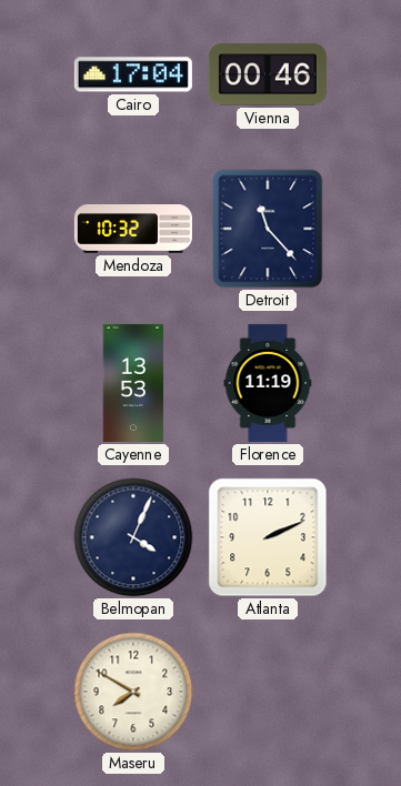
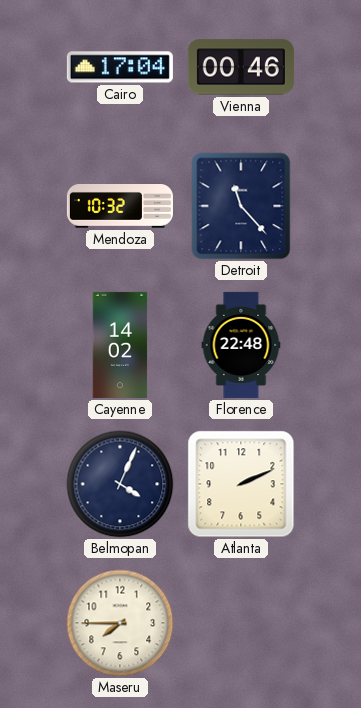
Cayenne: 13:53 -> 14:02 (120, 345)
Florence: 11:19 -> 22:48 (241, 345)
Maseru: 7:50 -> 7:45 (120, 623)
